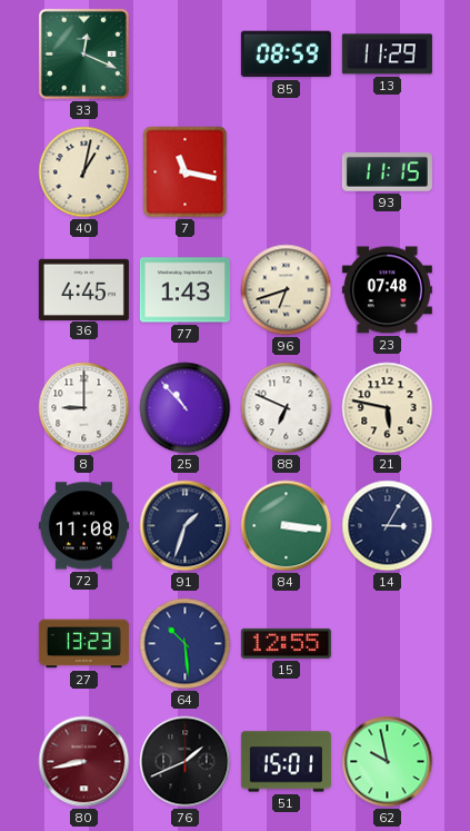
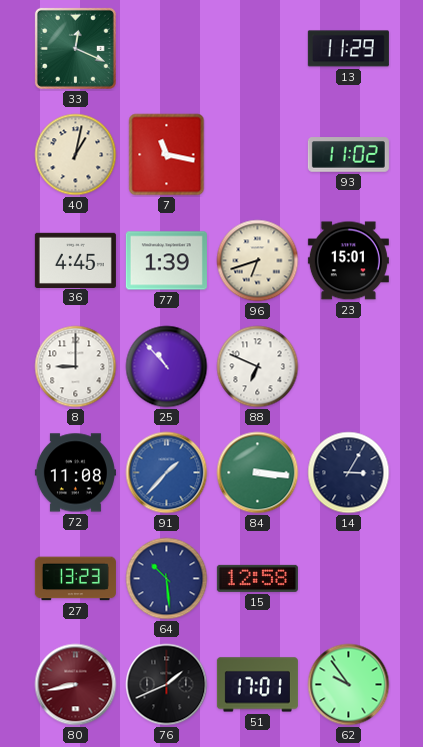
85: 08:59 -> none (286, 55)
93: 11:15 -> 11:02 (348, 155)
77: 1:43 -> 1:39 (166, 261)
23: 07:48 -> 15:01 (348, 261)
21: 5:47 -> none (388, 408)
91: 1:33 -> 1:37 (167, 473)
91 dial: navy -> blue (167, 473)
15: 12:55 -> 12:58 (257, 578)
51: 15:01 -> 17:01 (257, 685)
62: 9:58 -> 9:54 (349, 685)
